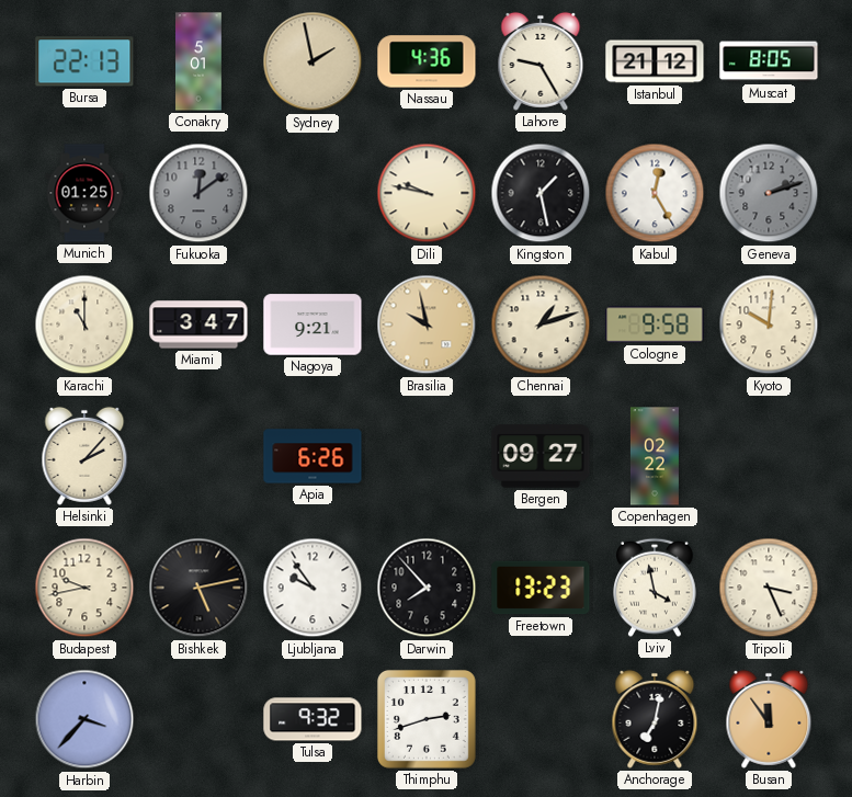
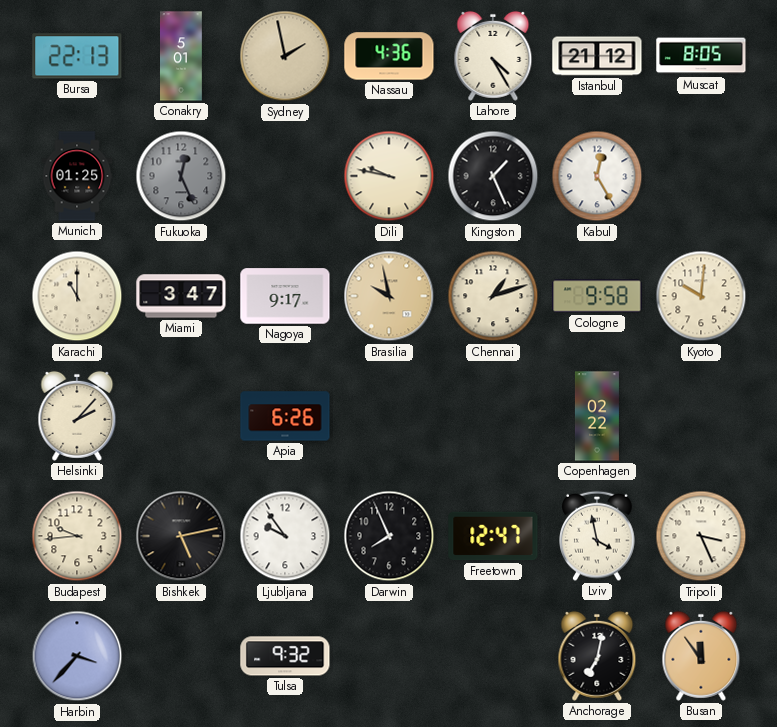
Lahore: 9:25 -> 4:25 (493, 56)
Fukuoka: 12:09 -> 12:26 (181, 176)
Kingston: 1:28 -> 1:26 (493, 176)
Geneva: 2:12 -> none (769, 193)
Nagoya: 9:21 -> 9:17 (285, 296)
Bergen: 09:27 -> none (541, 456)
Budapest: 9:43 -> 9:44 (77, 536)
Darwin: 7:53 -> 7:56 (389, 536)
Freetown: 13:23 -> 12:47 (493, 536)
Thimphu: 2:42 -> none (427, 719)
